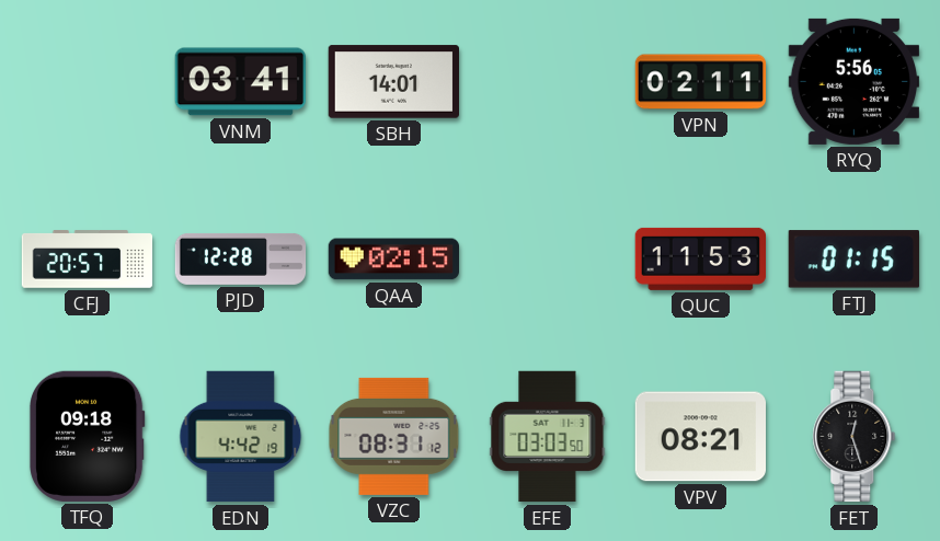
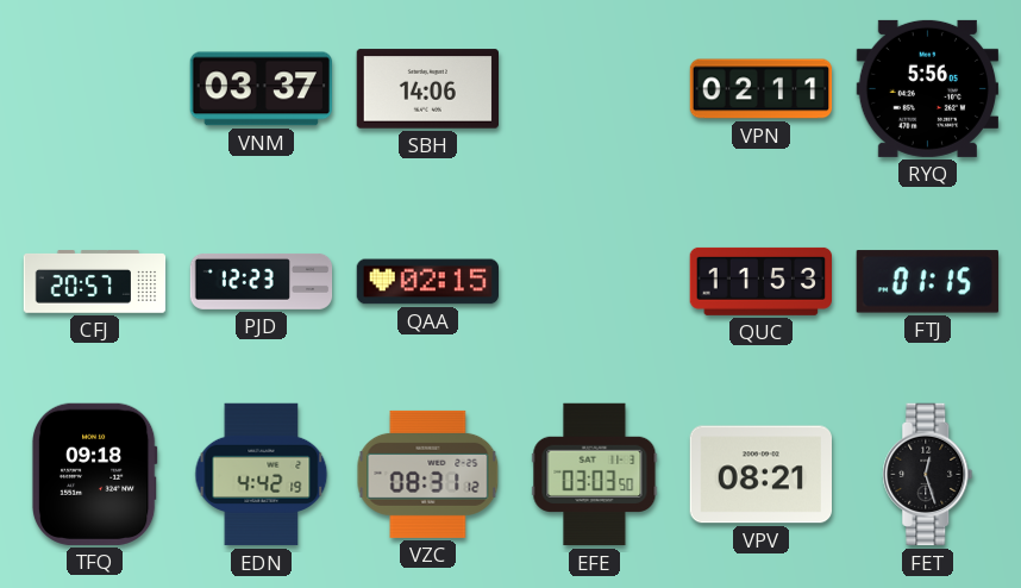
VNM: 03:41 -> 03:37 (261, 89)
SBH: 14:01 -> 14:06 (427, 89)
PJD: 12:28 -> 12:23 (262, 281)
